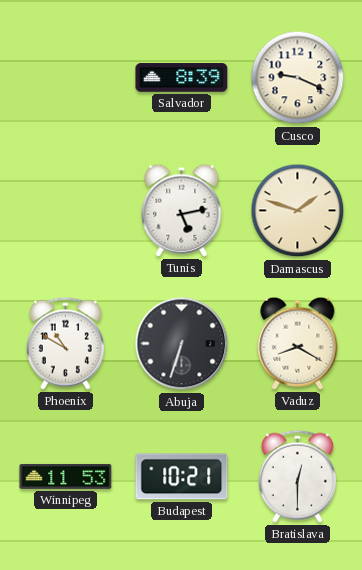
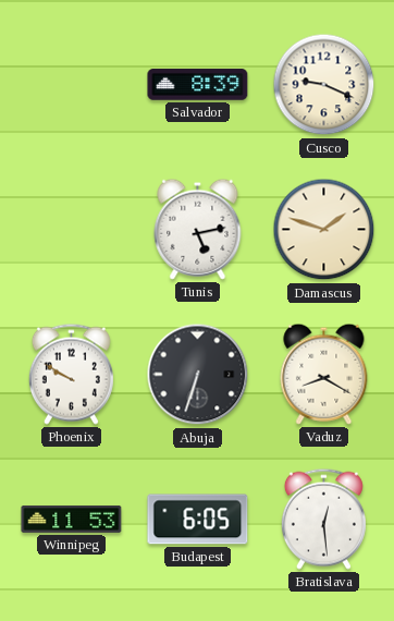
Phoenix: 10:50 -> 9:50 (71, 374)
Budapest: 10:21 -> 6:05 (198, 520)
Bratislava: 12:30 -> 12:29 (323, 519)
